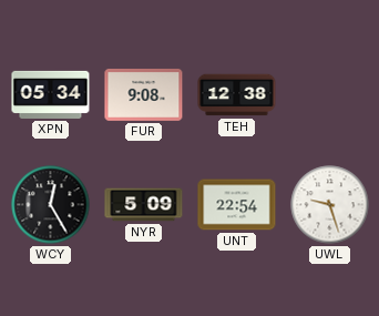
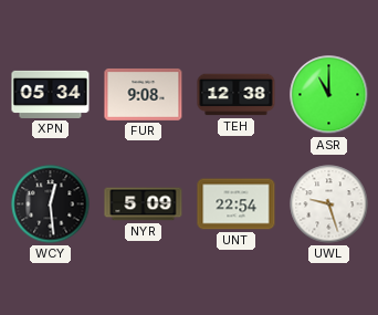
ASR: none -> 11:00 (329, 95)
WCY: 12:25 -> 12:29 (51, 204)
